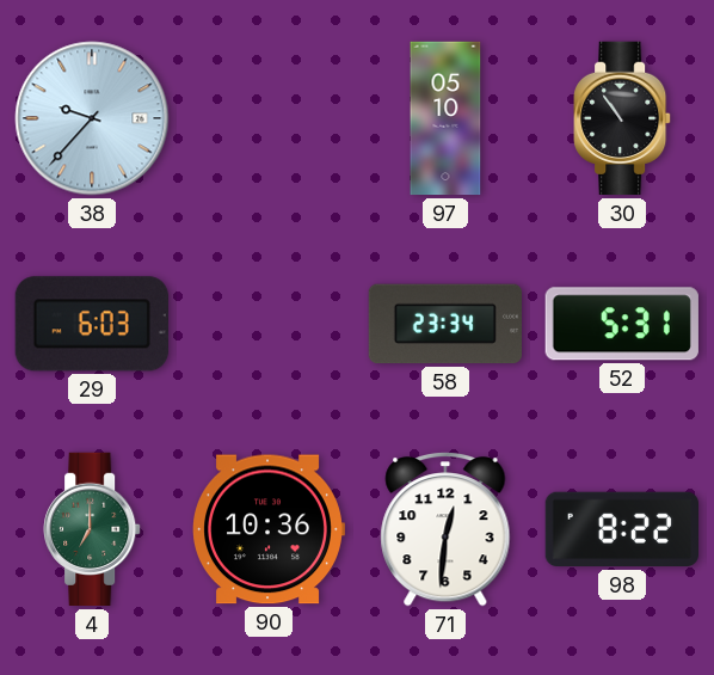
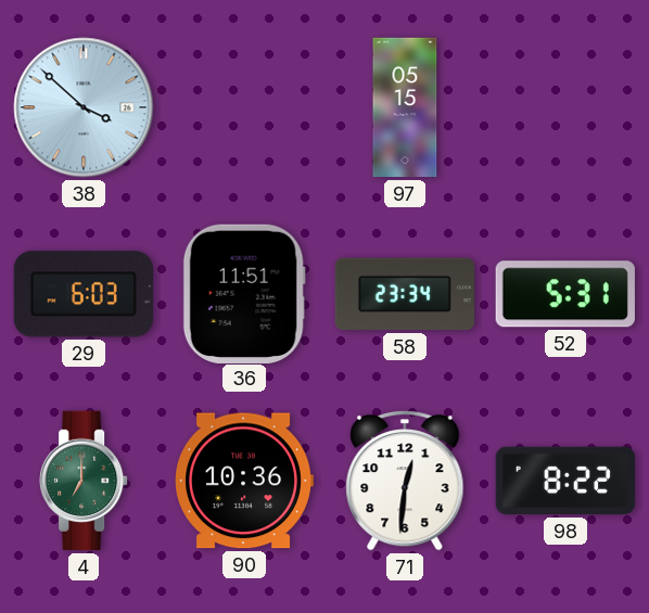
38: 9:37 -> 3:52 (84, 107)
97: 05:10 -> 05:15 (405, 107)
30: 10:54 -> none (622, 118)
36: none -> 11:51 (244, 293)
